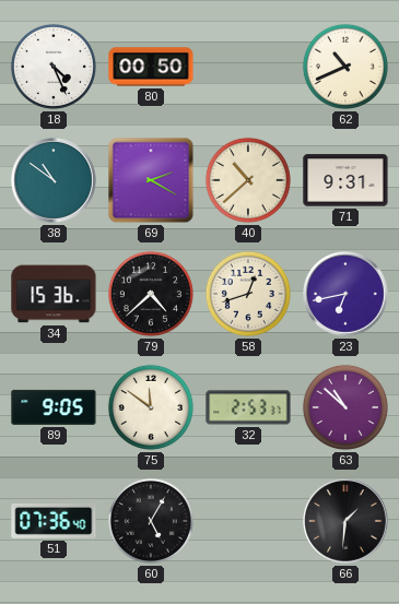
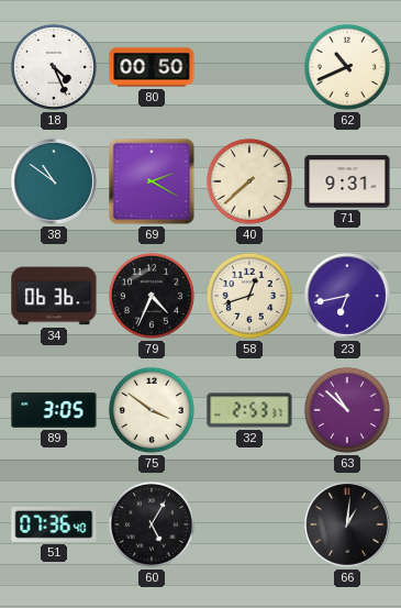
40: 10:38 -> 7:38 (249, 181)
34: 15:36 -> 06:36 (54, 296)
79: 4:38 -> 4:34 (152, 296)
89: 9:05 -> 3:05 (54, 410)
75: 11:51 -> 3:51 (152, 410)
66: 1:31 -> 1:01 (347, 524)
